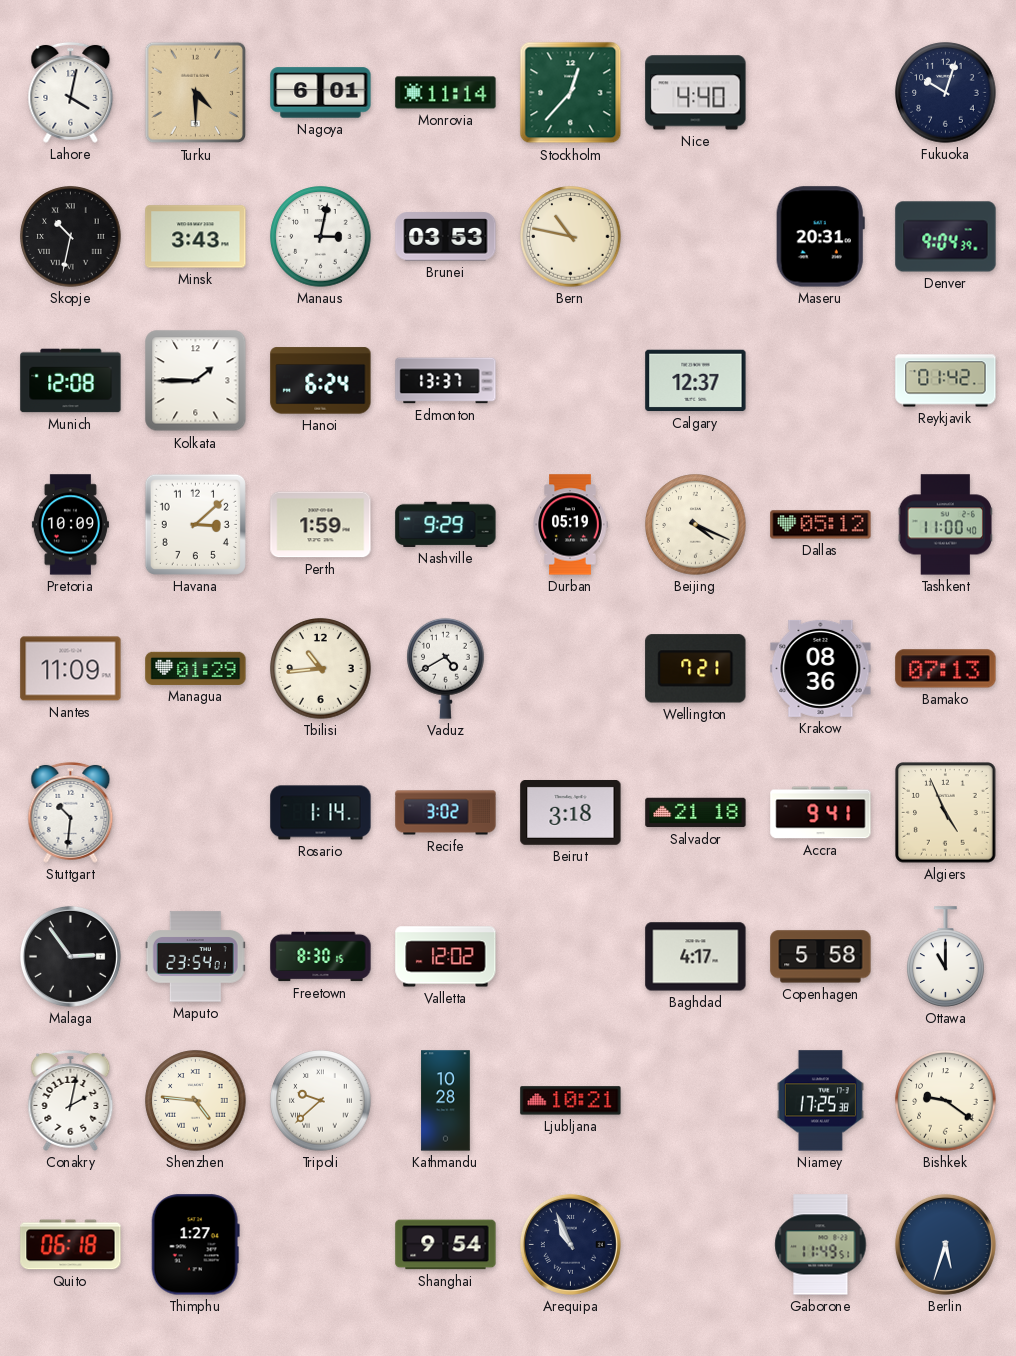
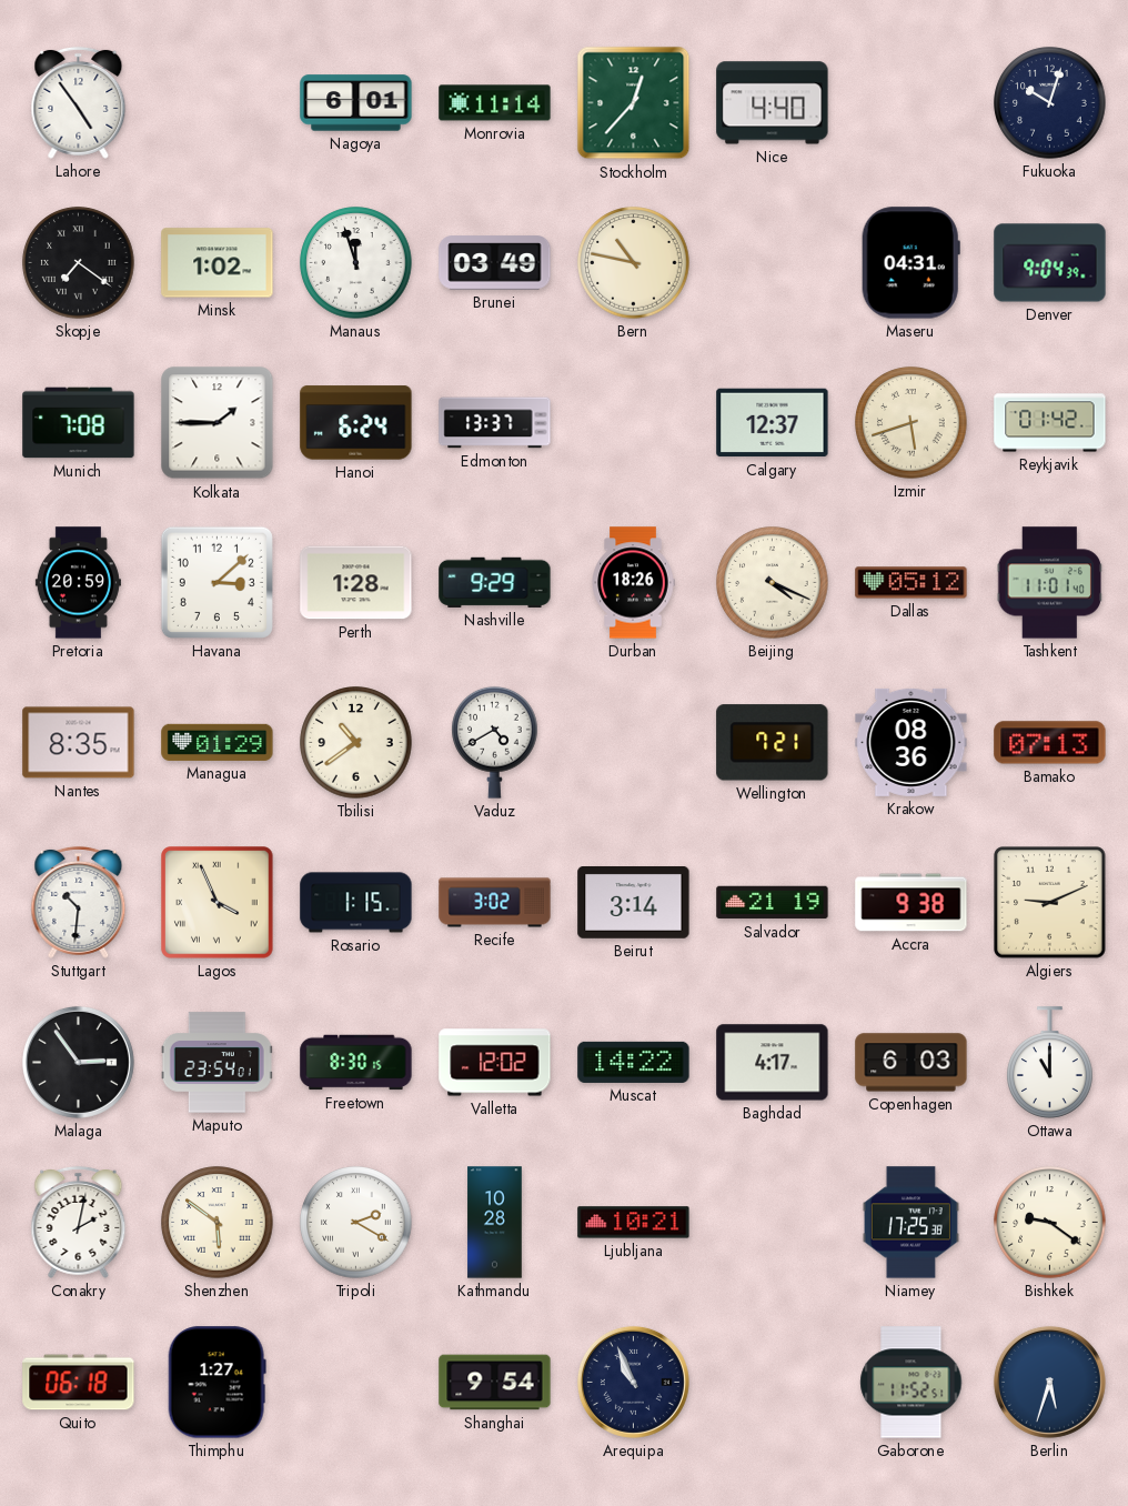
Lahore: 4:02 -> 4:54 (79, 102)
Turku: 4:30 -> none (196, 93)
Skopje: 10:32 -> 7:21 (79, 263)
Minsk: 3:43 -> 1:02 (218, 263)
Manaus: 3:02 -> 11:57 (356, 263)
Brunei: 03:53 -> 03:49 (495, 263)
Maseru: 20:31 -> 04:31 (910, 263)
Munich: 12:08 -> 7:08 (79, 423)
Izmir: none -> 5:42 (912, 423)
Pretoria: 10:09 -> 20:59 (78, 583)
Perth: 1:59 -> 1:28 (356, 583)
Durban: 05:19 -> 18:26 (633, 583)
Tashkent: 11:00 -> 11:01 (1049, 583)
Nantes: 11:09 -> 8:35 (79, 743)
Tbilisi: 10:44 -> 10:39 (356, 743)
Lagos: none -> 3:56 (218, 903)
Rosario: 1:14 -> 1:15 (356, 903)
Beirut: 3:18 -> 3:14 (634, 903)
Salvador: 21:18 -> 21:19 (773, 903)
Accra: 9:41 -> 9:38 (912, 903)
Algiers: 4:56 -> 9:11 (1050, 903)
Muscat: none -> 14:22 (634, 1062)
Copenhagen: 5:58 -> 6:03 (912, 1063)
Shenzhen: 4:46 -> 5:51 (218, 1223)
Tripoli: 9:38 -> 2:20 (356, 1223)
Gaborone: 11:49 -> 11:52 (912, 1383)
